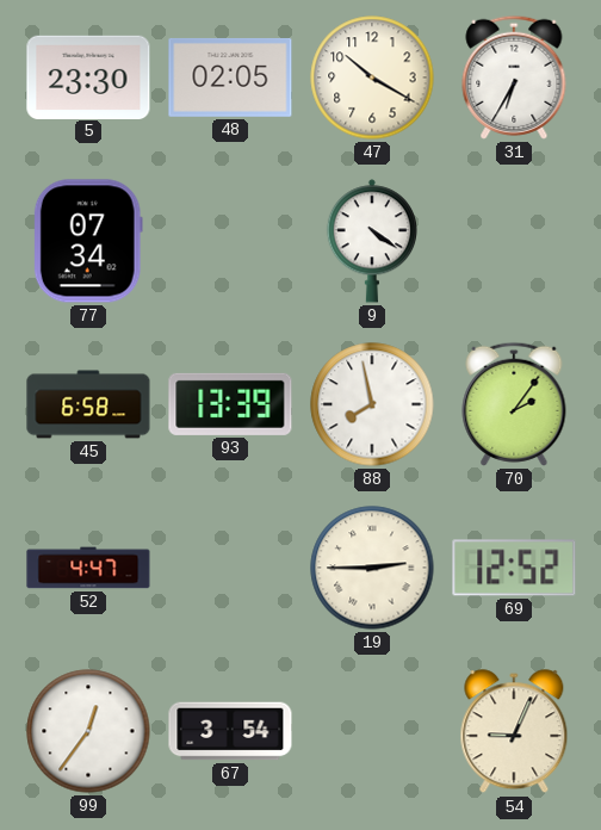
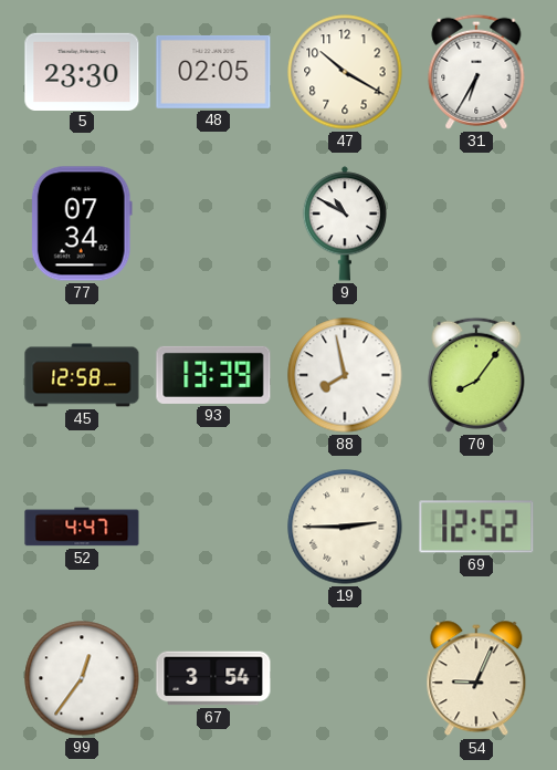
9: 4:21 -> 10:50 (344, 223)
45: 6:58 -> 12:58 (82, 375)
70: 2:06 -> 8:06 (476, 375)
